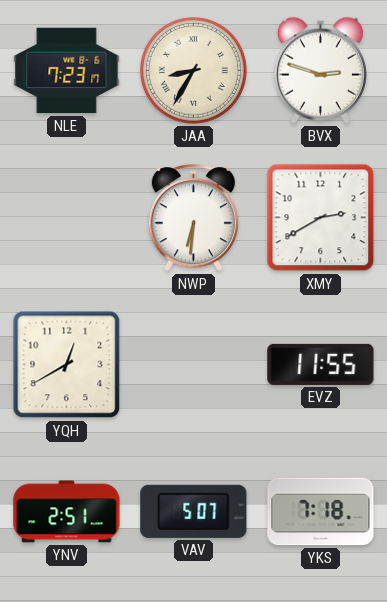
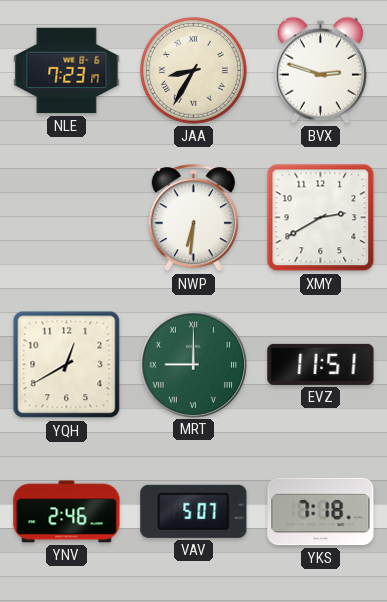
MRT: none -> 9:00 (193, 364)
EVZ: 11:55 -> 11:51 (321, 364)
YNV: 2:51 -> 2:46 (67, 512)
